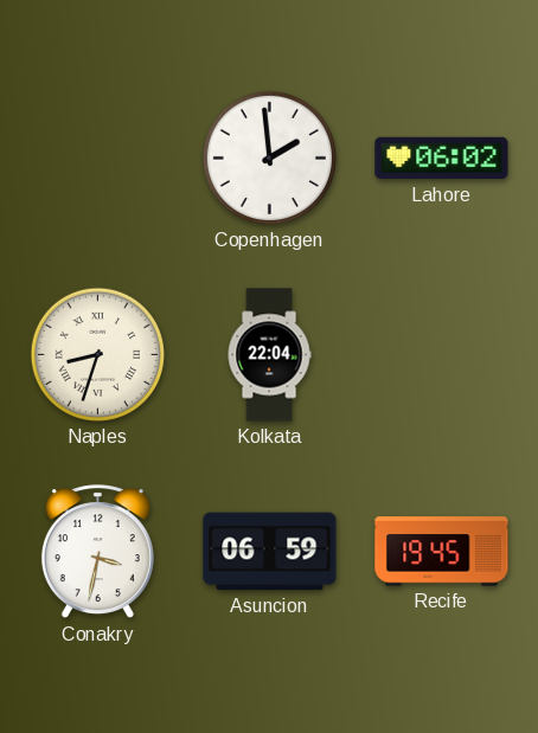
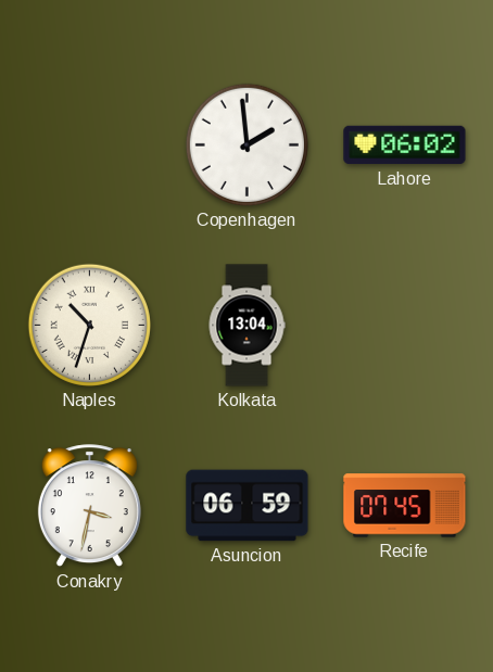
Naples: 8:33 -> 10:33 (89, 325)
Kolkata: 22:04 -> 13:04 (246, 326)
Recife: 19:45 -> 07:45 (405, 506)
